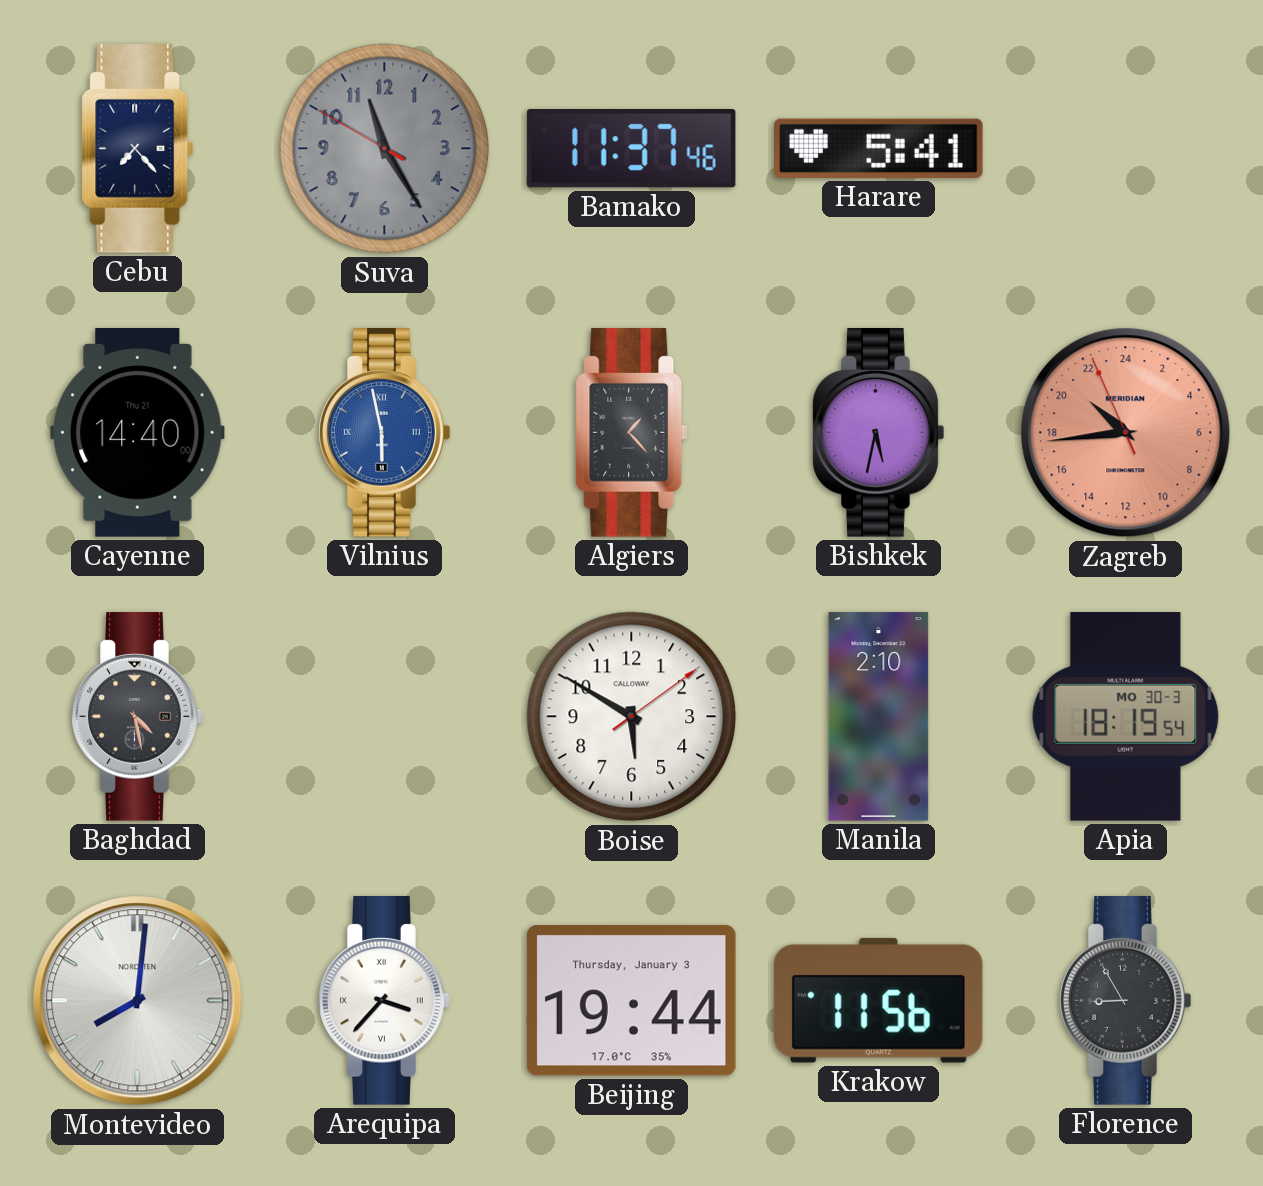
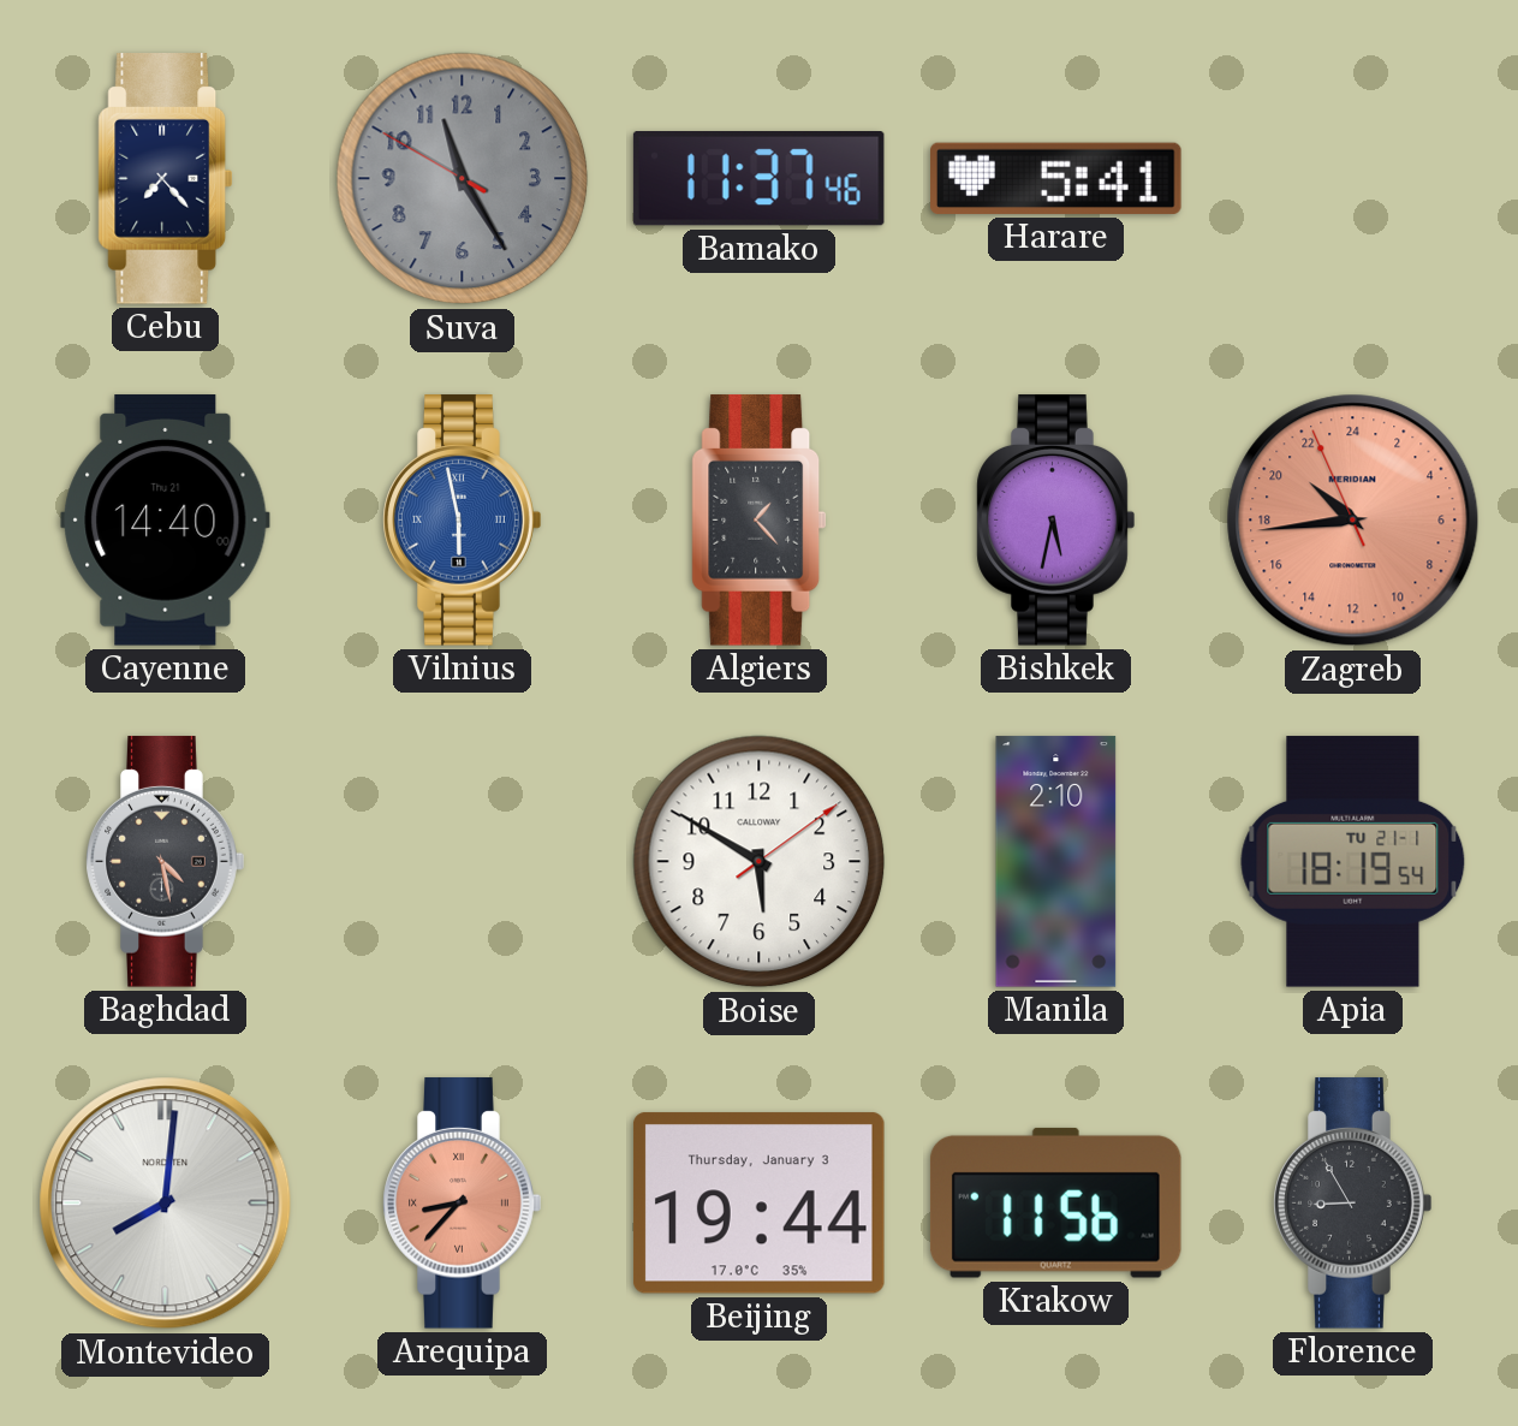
Apia date: MO 30-3 -> TU 21-1 (1353, 862)
Arequipa: 3:37 -> 8:37 (463, 1204)
Arequipa dial: white -> salmon (463, 1204)
